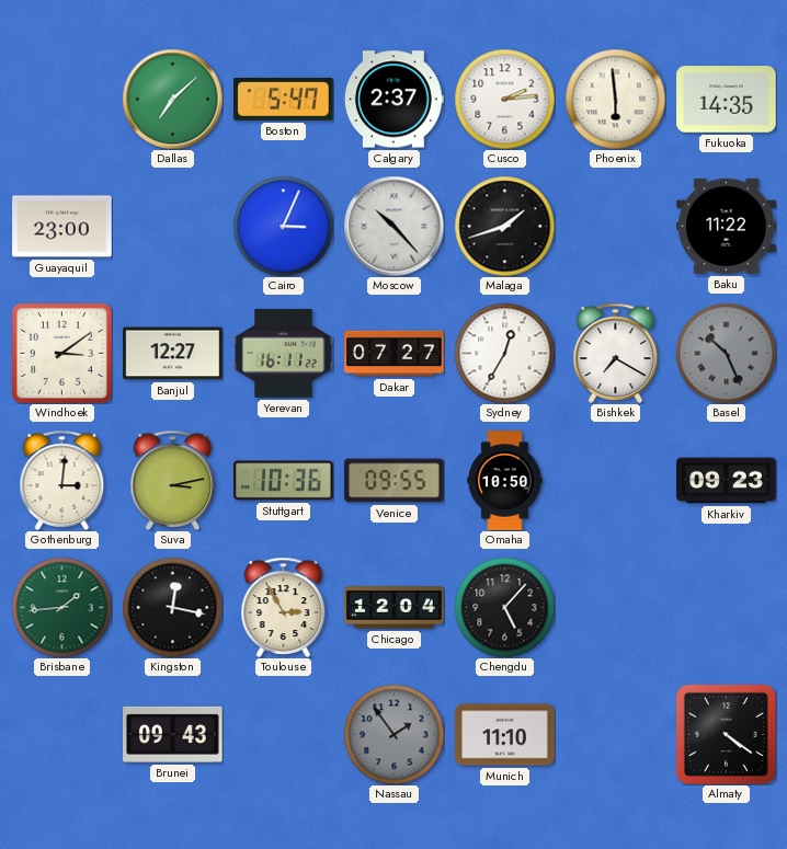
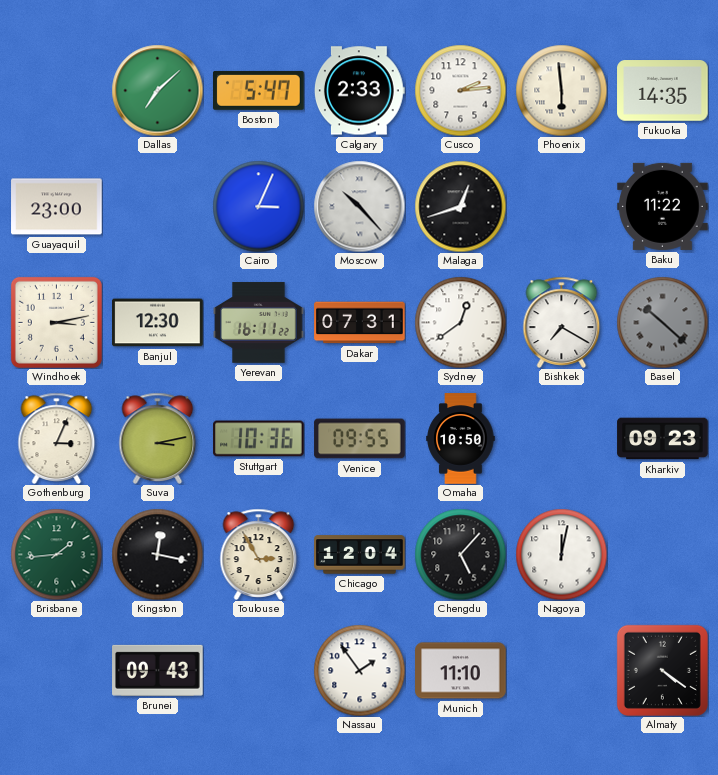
Calgary: 2:37 -> 2:33 (359, 91)
Malaga: 1:42 -> 12:42 (460, 206)
Windhoek: 3:09 -> 3:13 (56, 322)
Banjul: 12:27 -> 12:30 (158, 323)
Dakar: 07:27 -> 07:31 (360, 323)
Sydney: 12:35 -> 12:39 (460, 322)
Basel: 10:26 -> 10:22 (662, 322)
Gothenburg: 3:01 -> 3:04 (57, 438)
Nagoya: none -> 12:02 (561, 554)
Nassau dial: grey -> white (359, 670)
